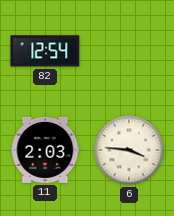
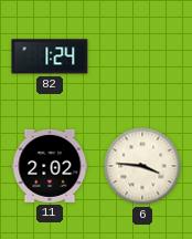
82: 12:54 -> 1:24 (50, 56)
11: 2:03 -> 2:02 (50, 166)
